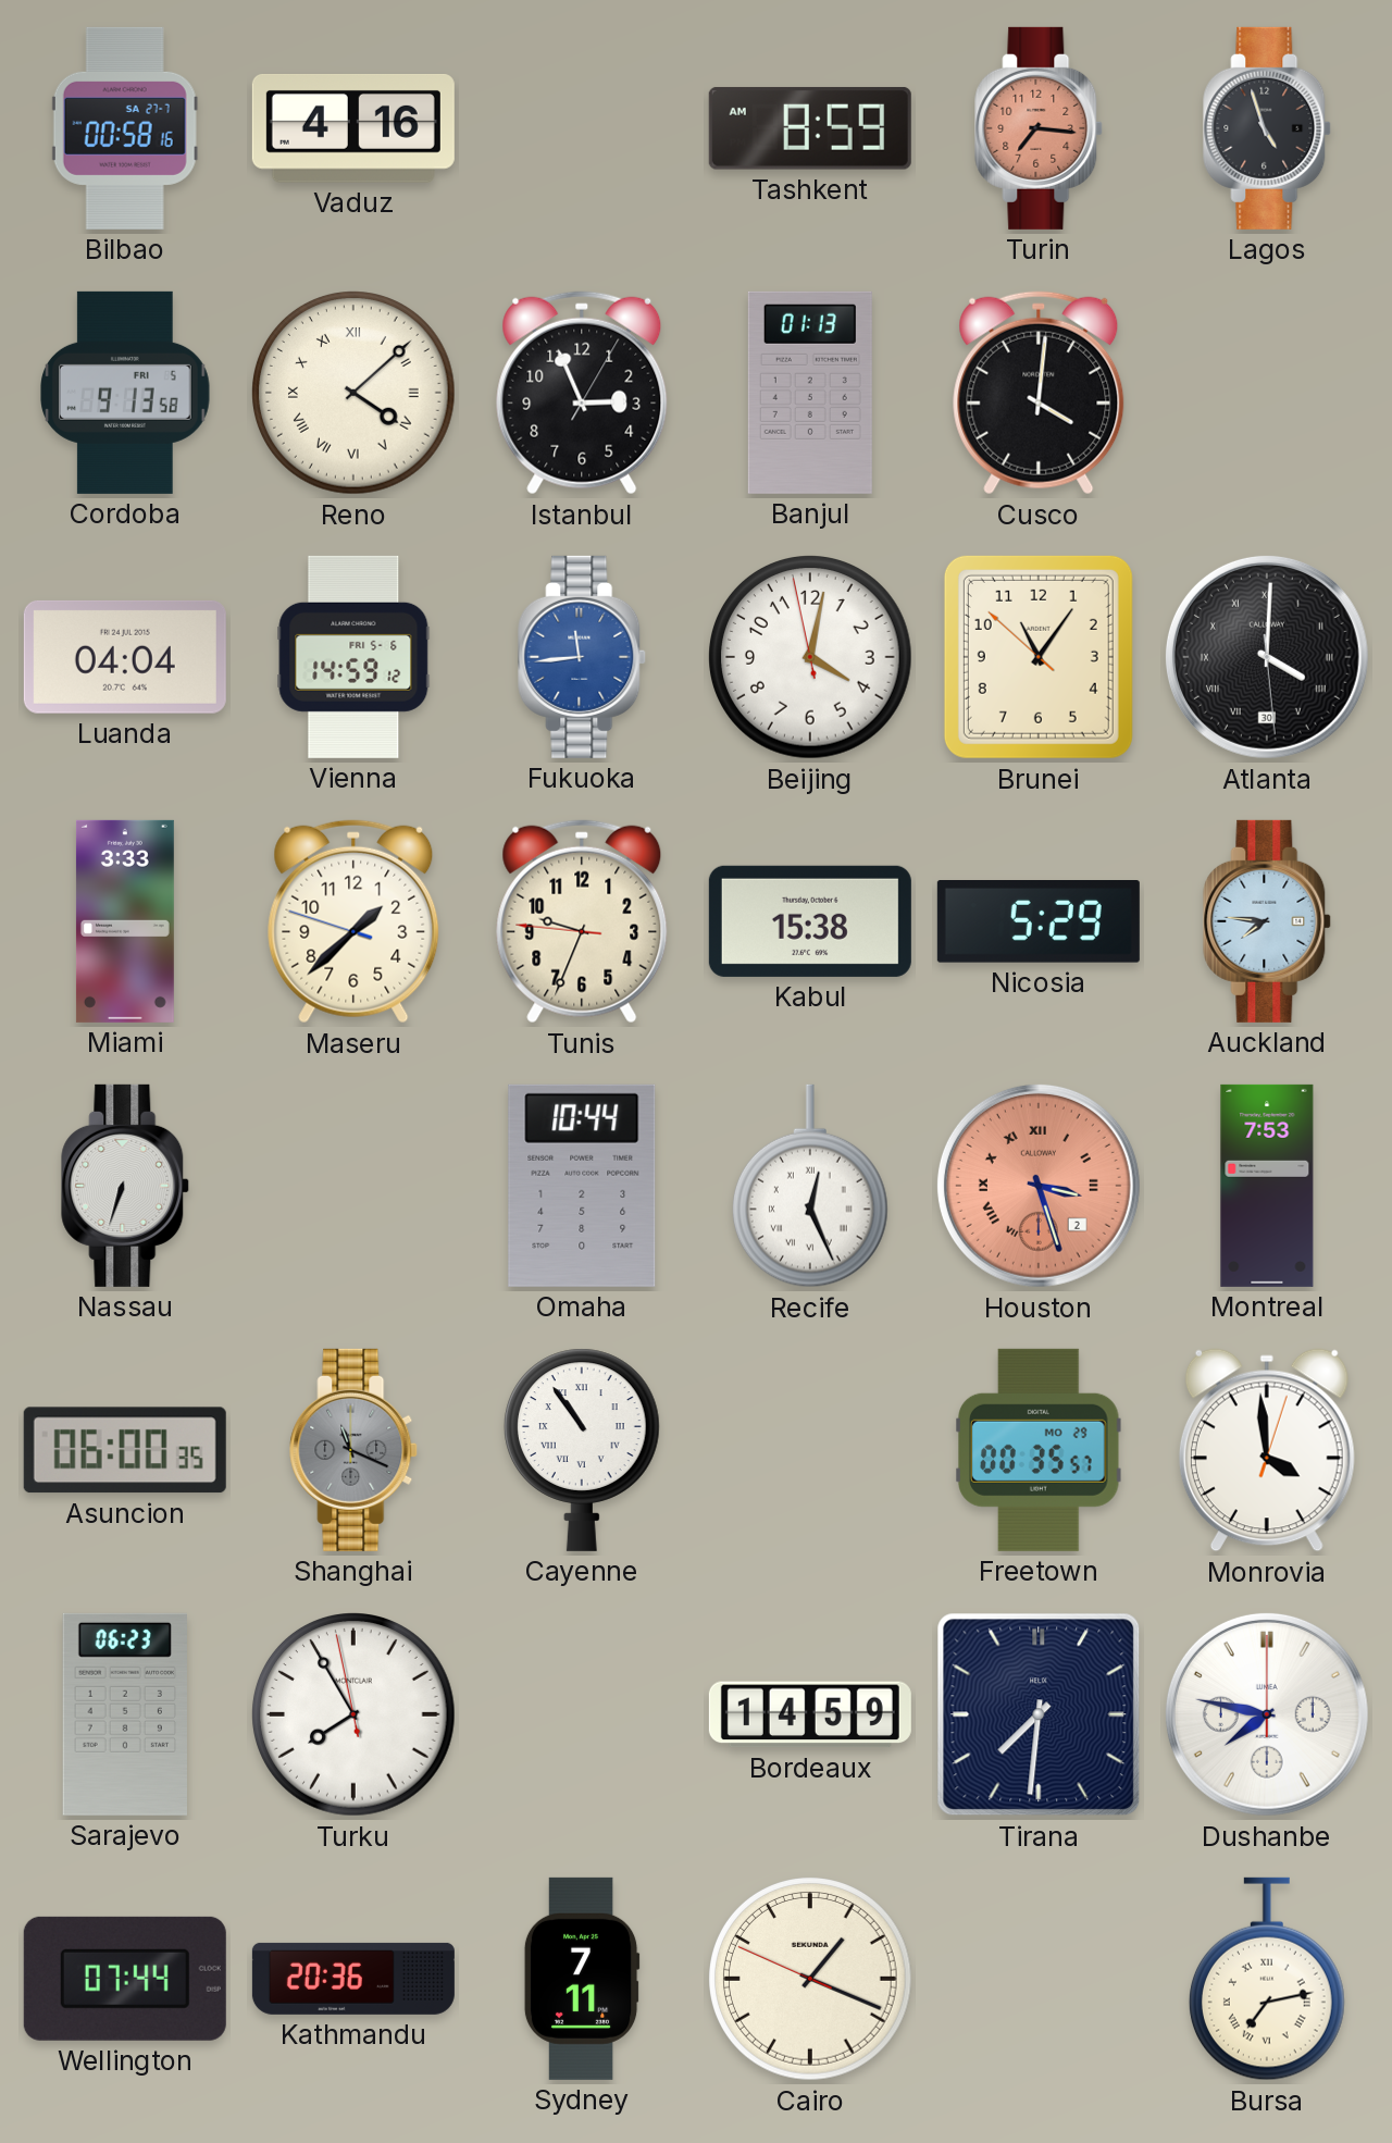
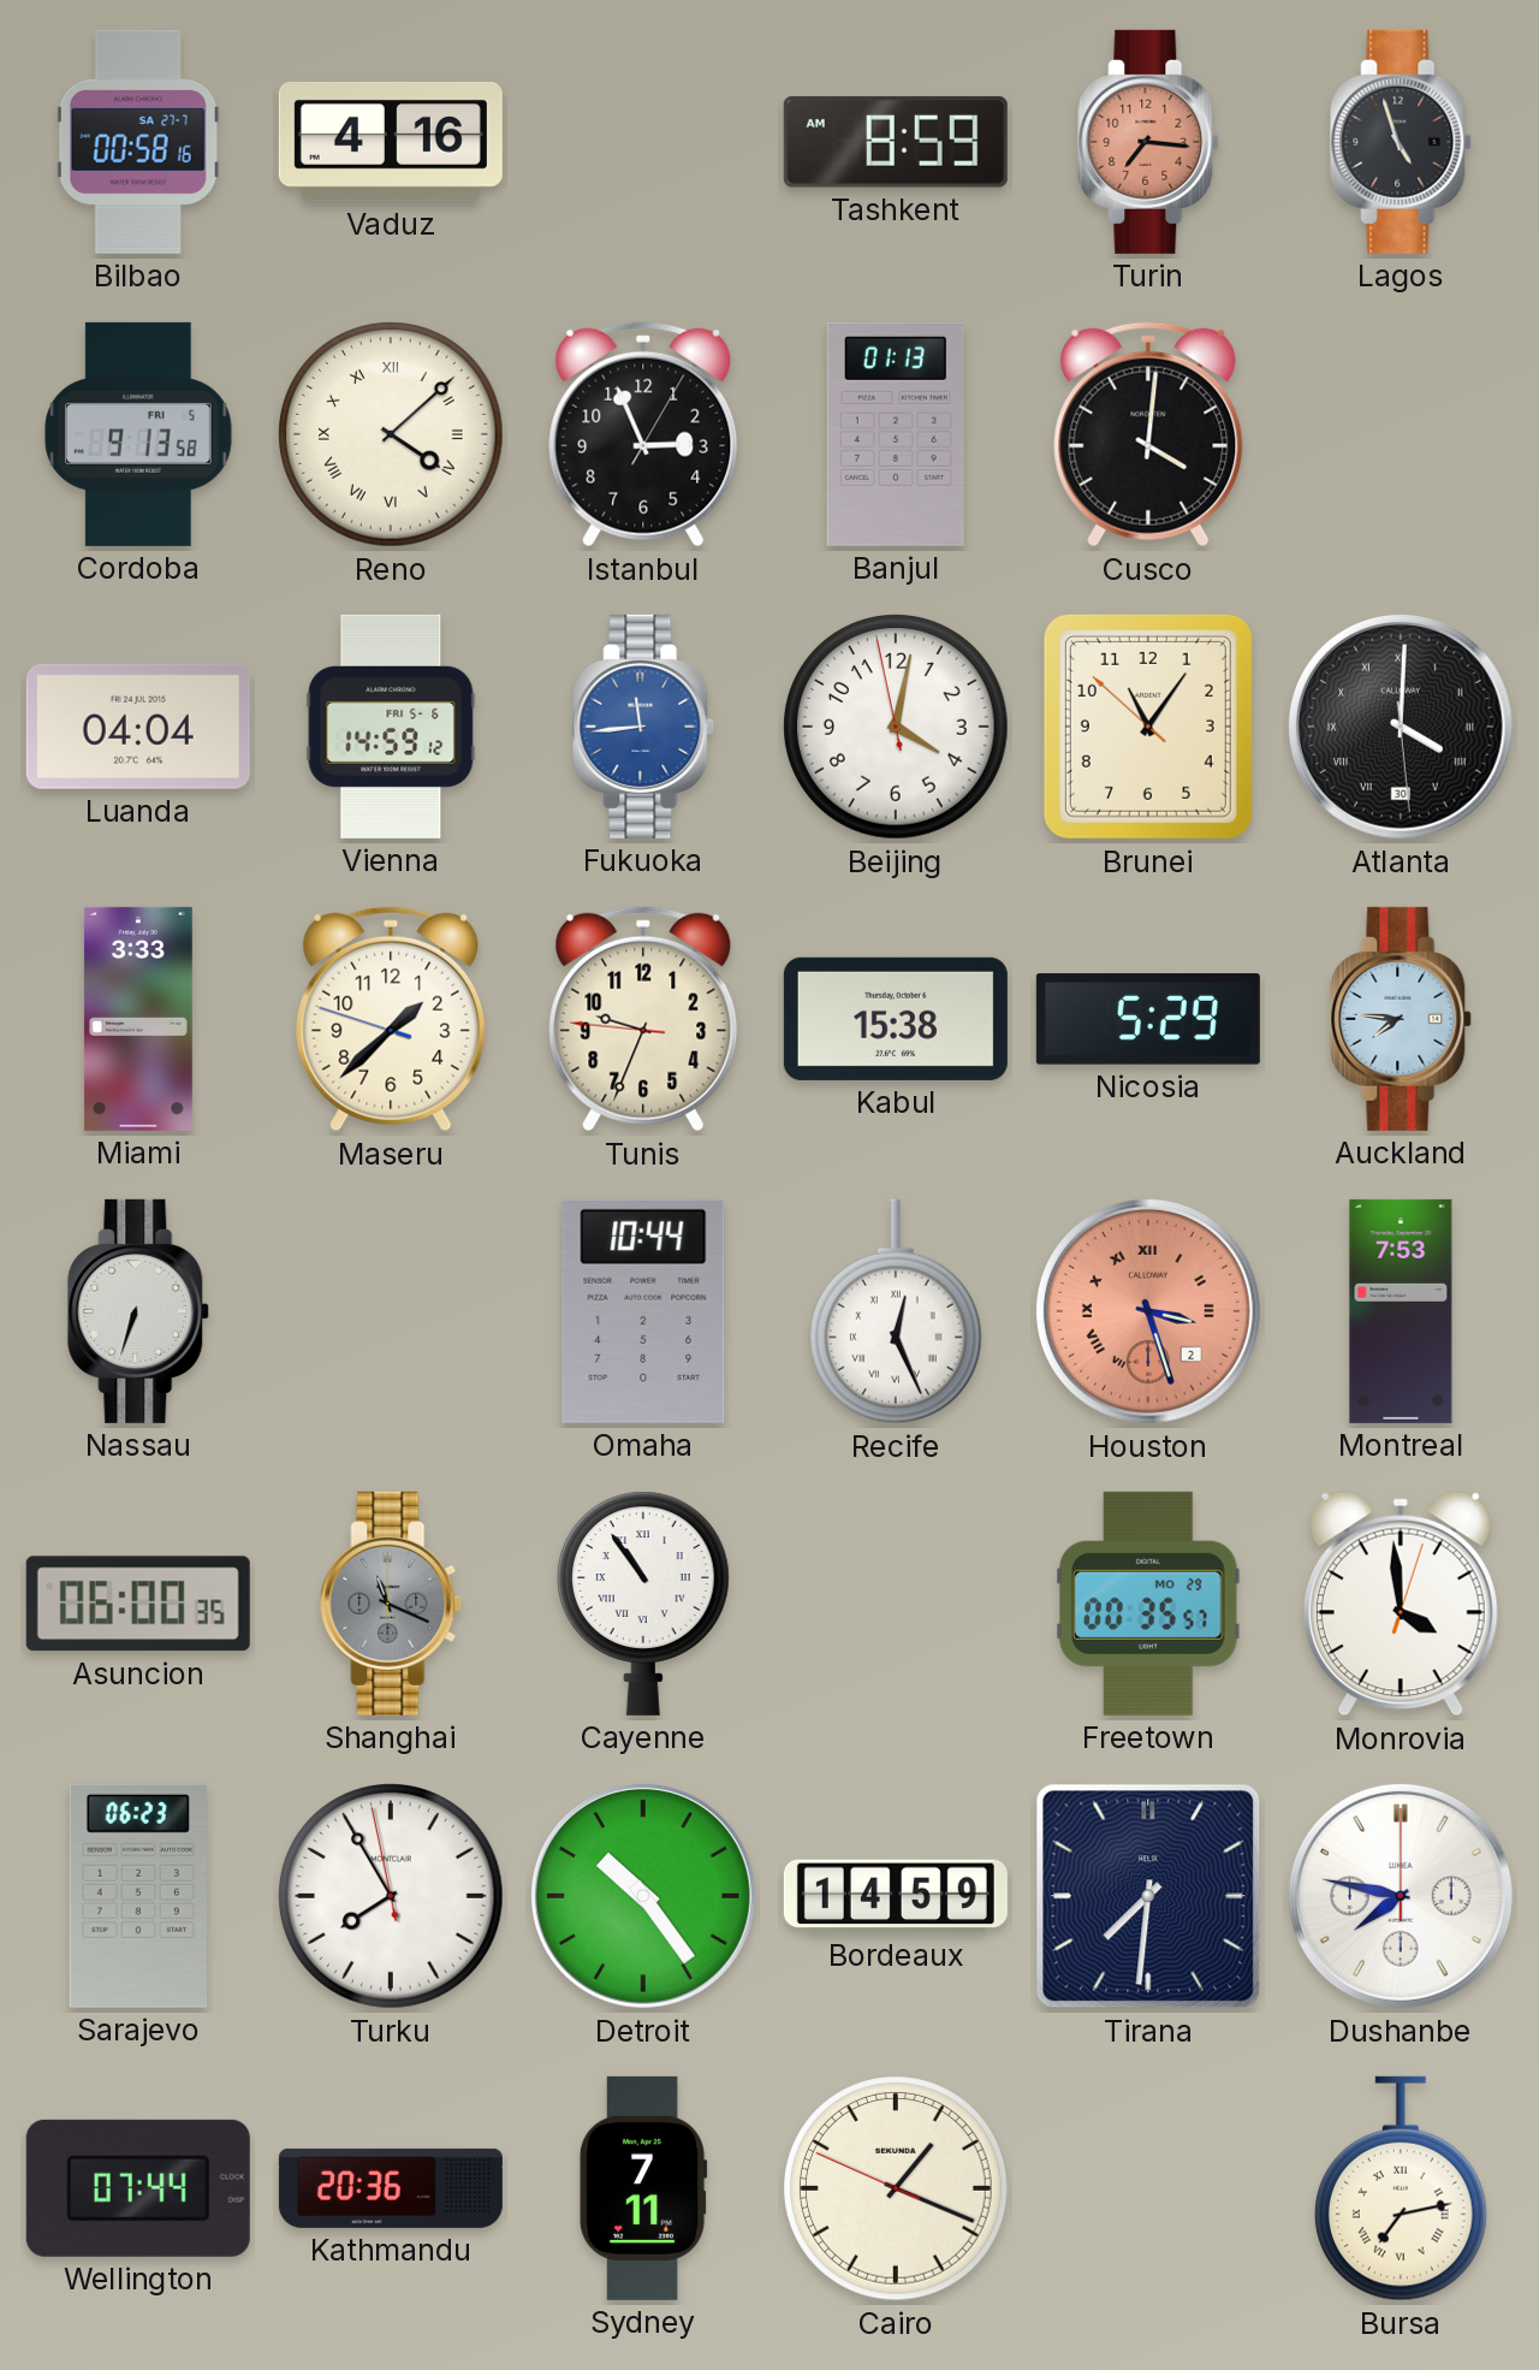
Detroit: none -> 10:24 (643, 1896)
